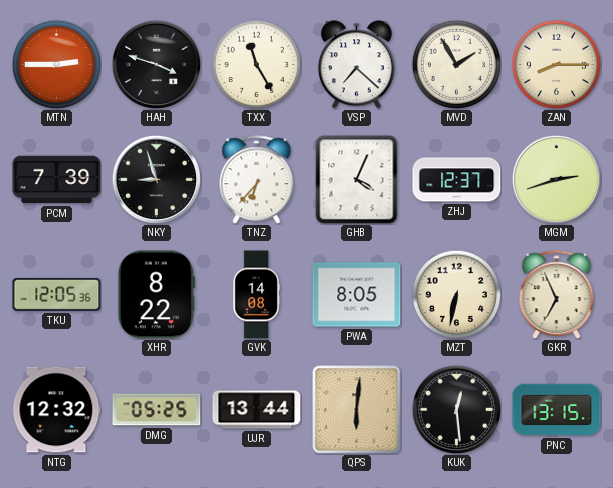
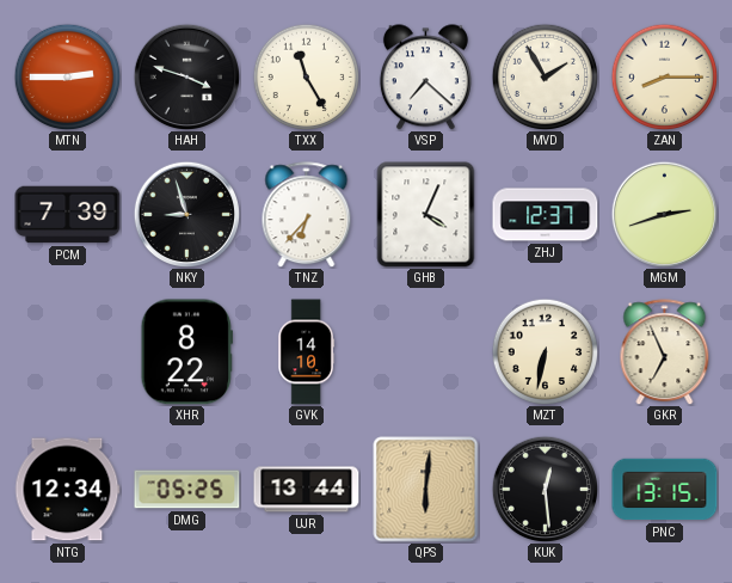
TKU: 12:05 -> none (57, 294)
GVK: 14:08 -> 14:10 (306, 352)
PWA: 8:05 -> none (357, 295)
NTG: 12:32 -> 12:34 (67, 490)
